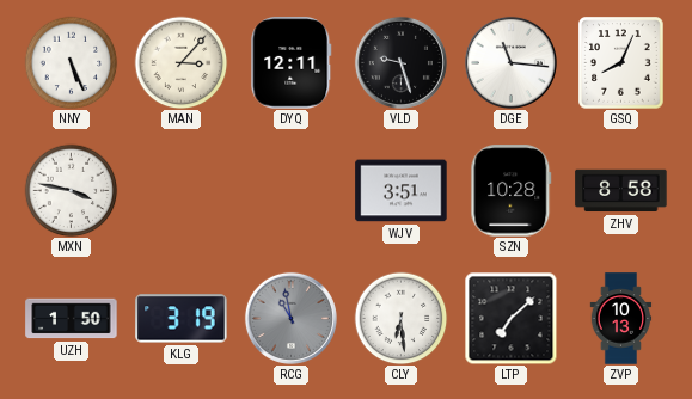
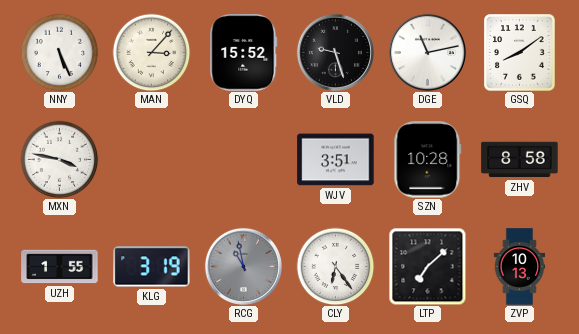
DYQ: 12:11 -> 15:52 (244, 53)
DGE: 11:16 -> 11:13 (427, 52)
GSQ: 8:04 -> 8:09 (520, 53)
UZH: 1:50 -> 1:55 (60, 267)
CLY: 6:29 -> 6:24 (335, 266)
